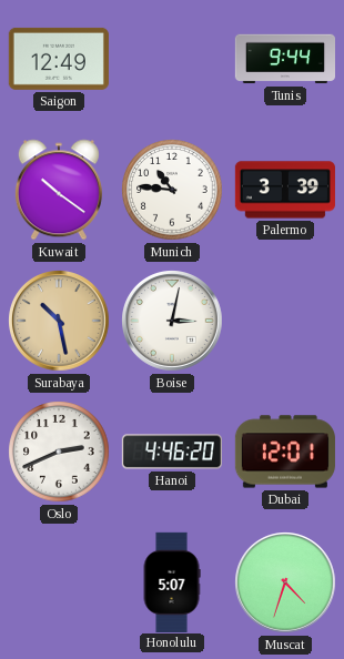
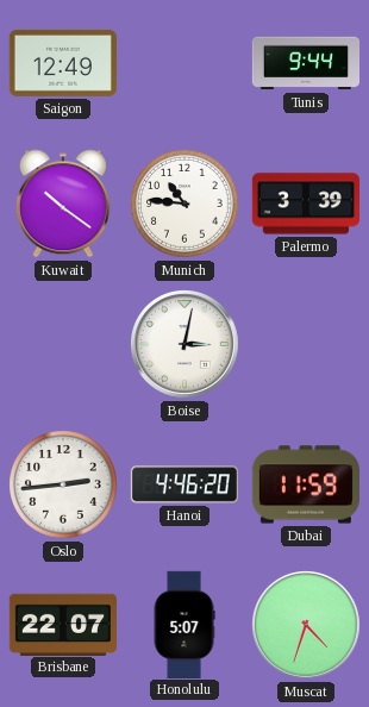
Surabaya: 10:28 -> none (60, 322)
Oslo: 2:41 -> 2:44 (63, 484)
Dubai: 12:01 -> 11:59 (306, 484)
Brisbane: none -> 22:07 (63, 624)
